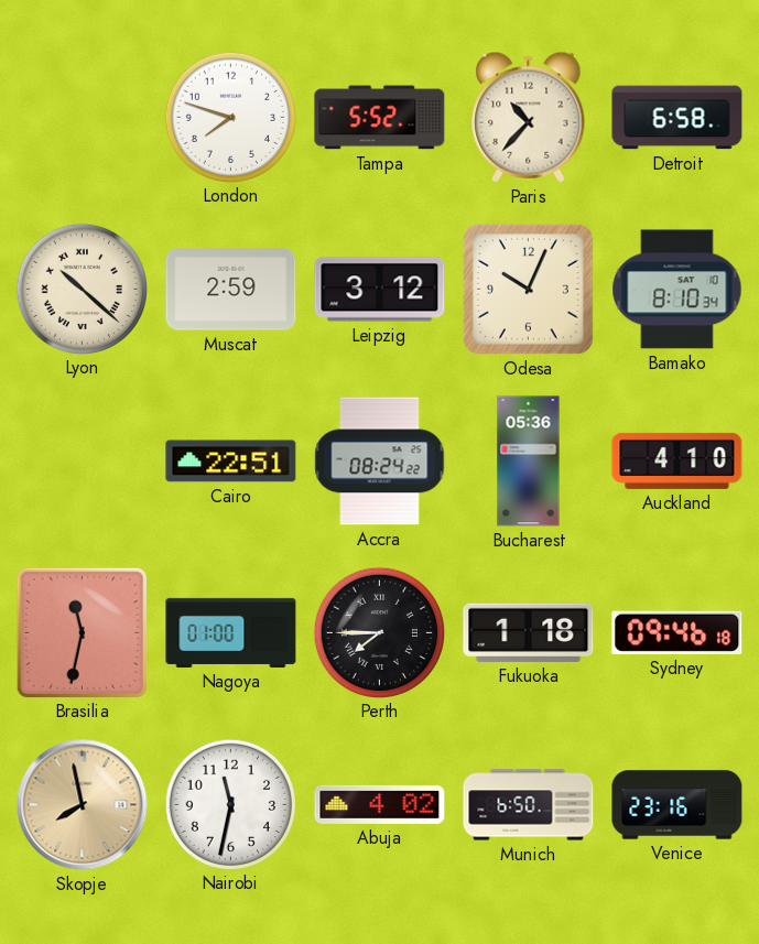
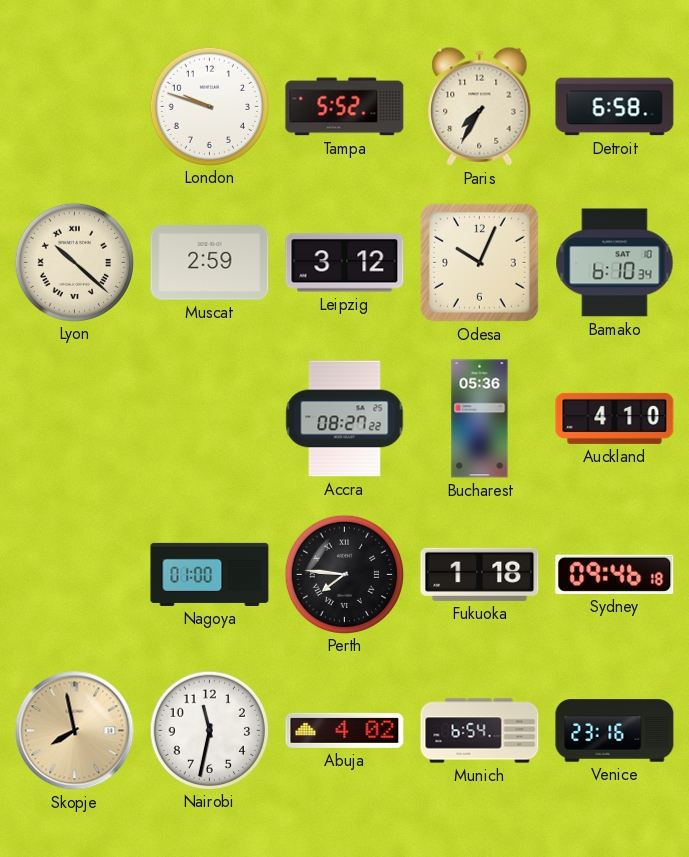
London: 7:48 -> 9:48 (209, 106)
Paris: 10:37 -> 7:35 (480, 106)
Bamako: 8:10 -> 6:10 (615, 263)
Cairo: 22:51 -> none (231, 462)
Accra: 08:24 -> 08:27 (345, 419)
Brasilia: 11:32 -> none (82, 632)
Perth: 7:45 -> 7:46 (344, 574)
Munich: 6:50 -> 6:54 (480, 731)
